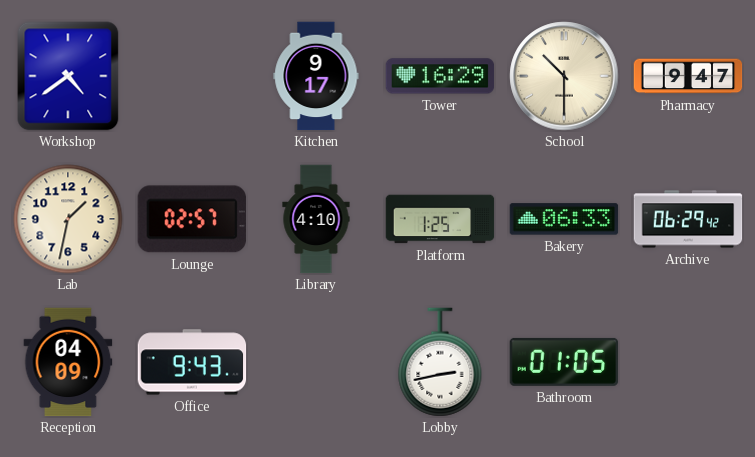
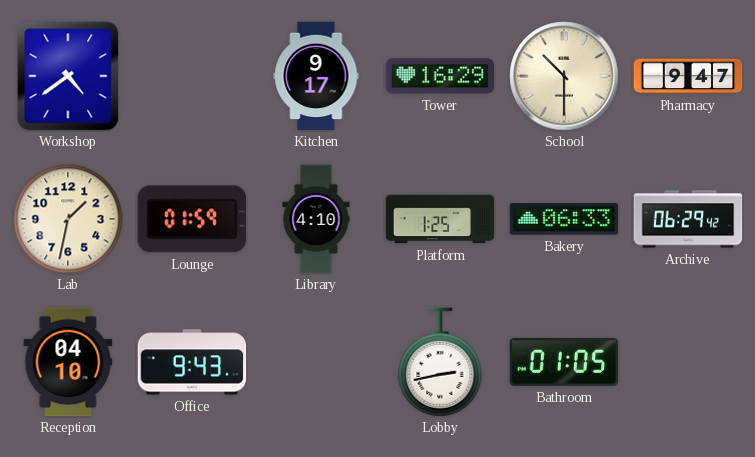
Lounge: 02:57 -> 01:59 (192, 219)
Reception: 04:09 -> 04:10 (68, 362)
